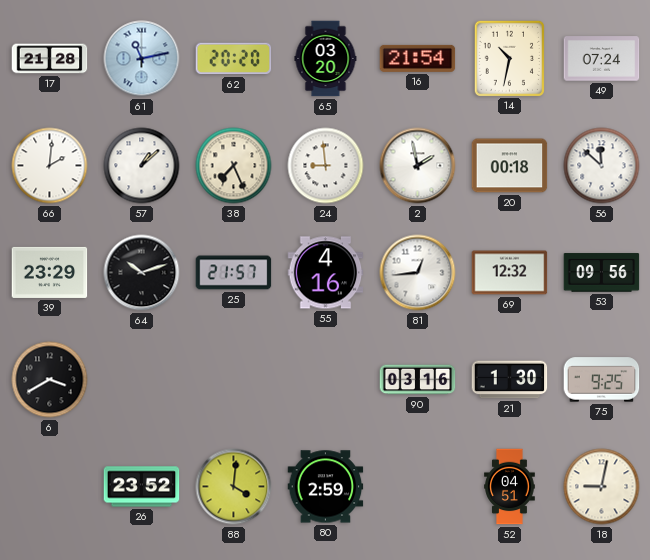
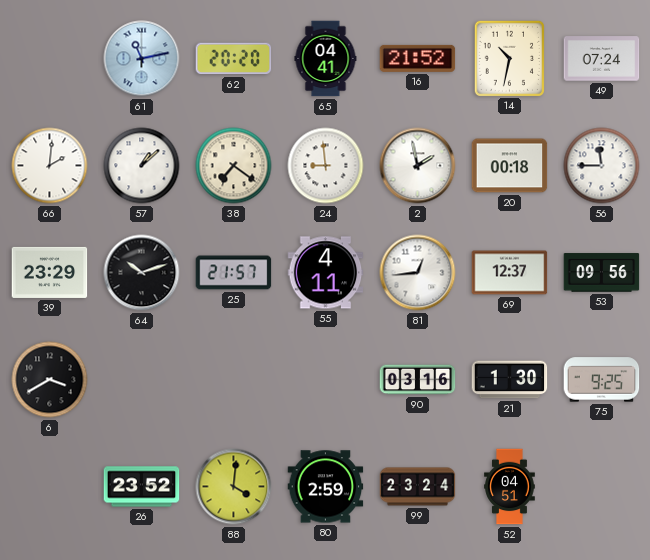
17: 21:28 -> none (50, 59)
65: 03:20 -> 04:41 (326, 59)
16: 21:54 -> 21:52 (418, 58)
38: 7:26 -> 7:21 (234, 166)
56: 11:52 -> 11:45 (602, 166)
55: 4:16 -> 4:11 (326, 273)
69: 12:32 -> 12:37 (510, 273)
99: none -> 23:24 (418, 487)
18: 9:02 -> none (602, 487)
